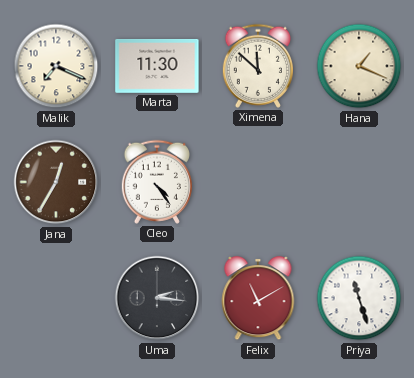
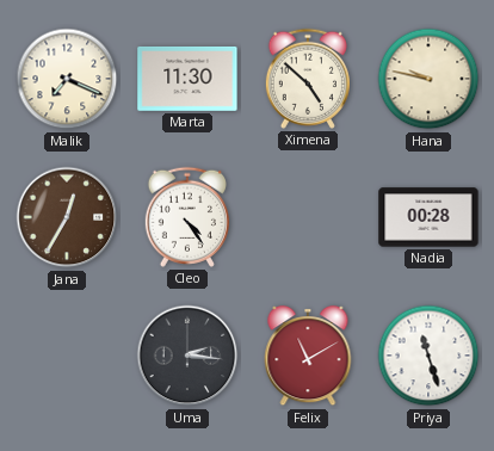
Ximena: 11:52 -> 4:52 (308, 79)
Hana: 1:19 -> 9:47 (428, 79)
Nadia: none -> 00:28 (428, 217)
